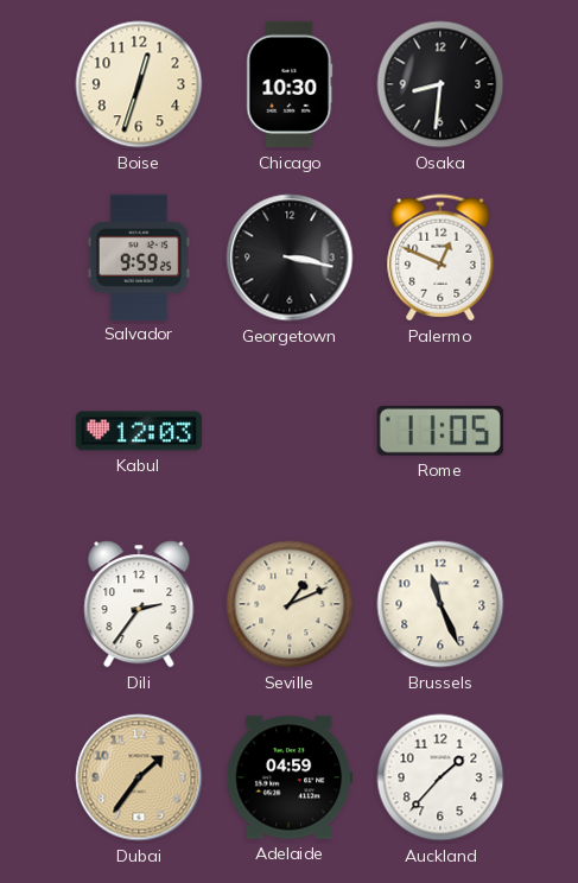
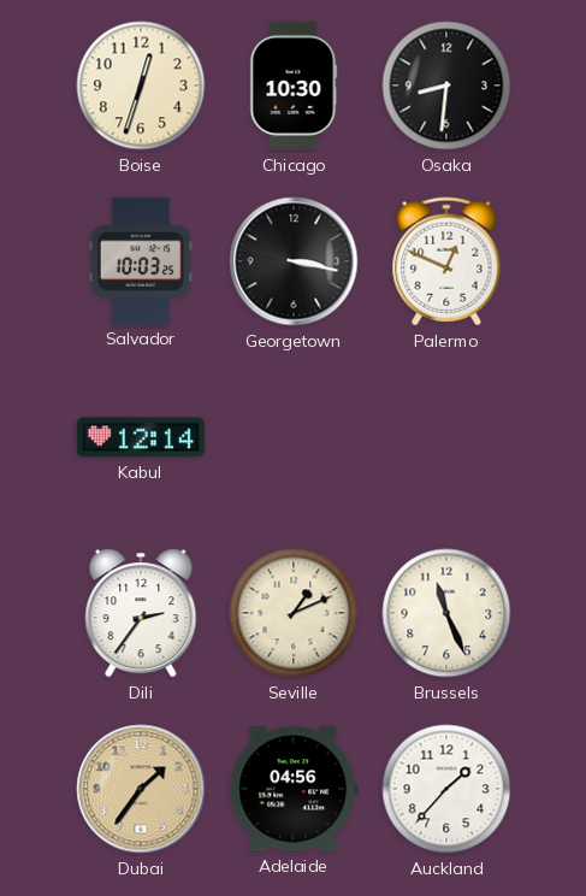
Salvador: 9:59 -> 10:03 (141, 260)
Kabul: 12:03 -> 12:14 (140, 437)
Rome: 11:05 -> none (440, 431)
Adelaide: 04:59 -> 04:56 (292, 789)
